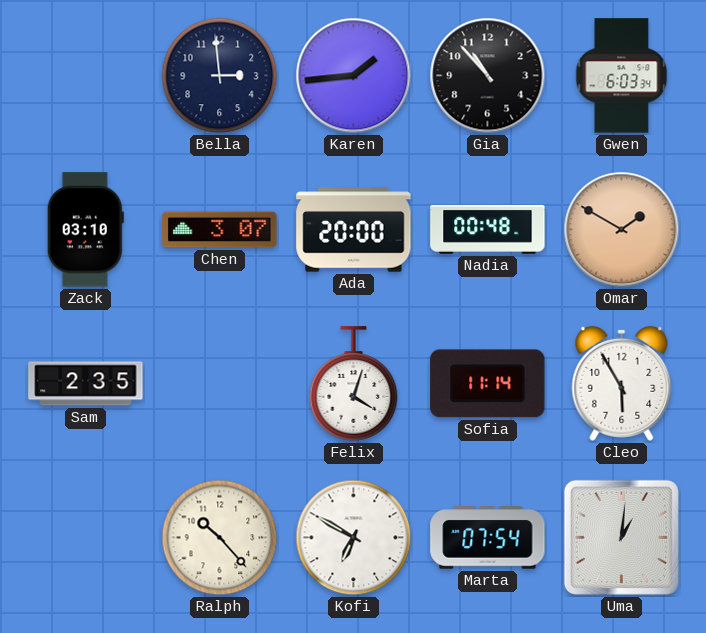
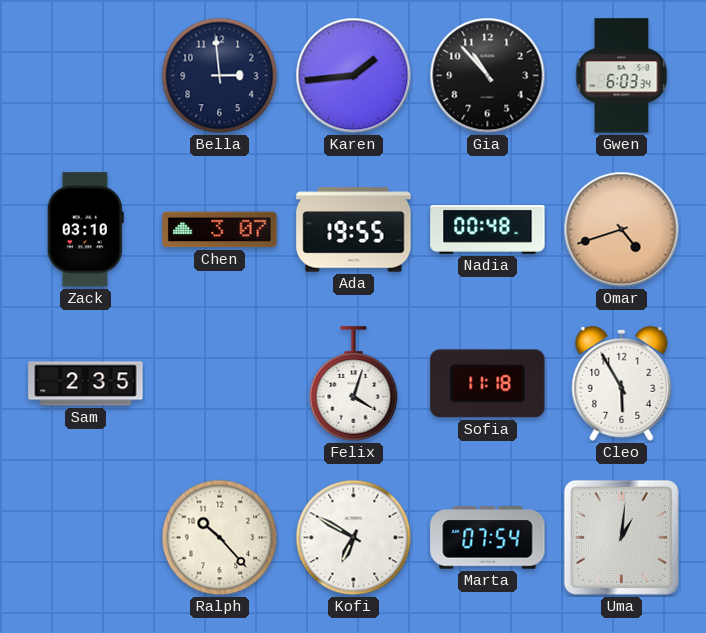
Ada: 20:00 -> 19:55 (354, 230)
Omar: 1:50 -> 4:42 (622, 230)
Sofia: 11:14 -> 11:18 (488, 384)
